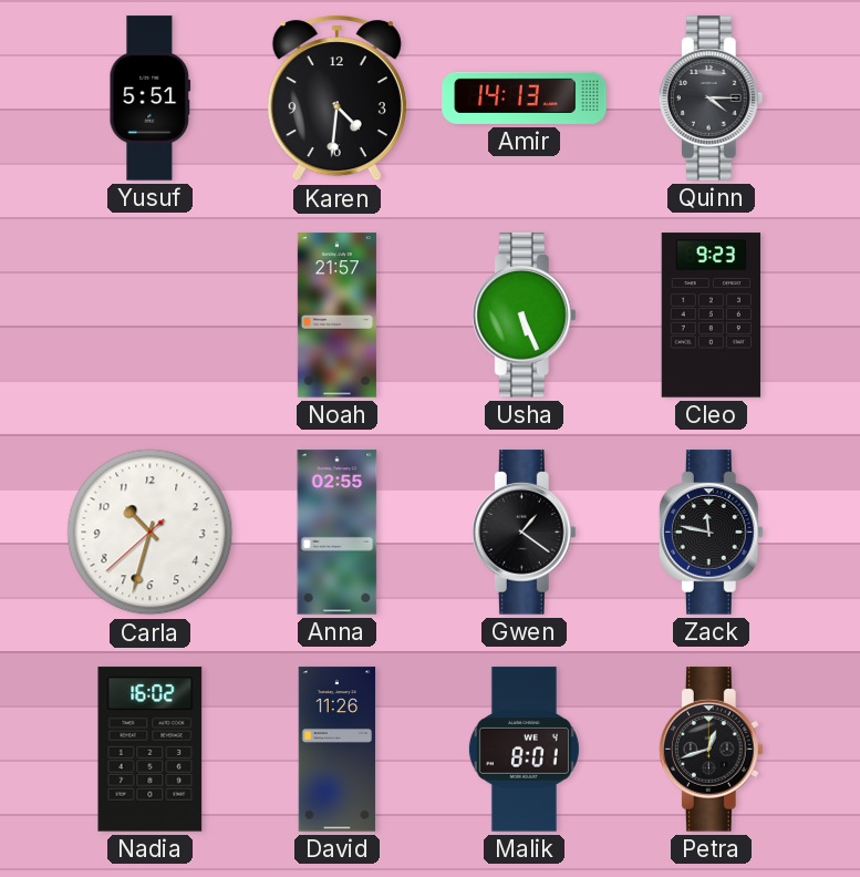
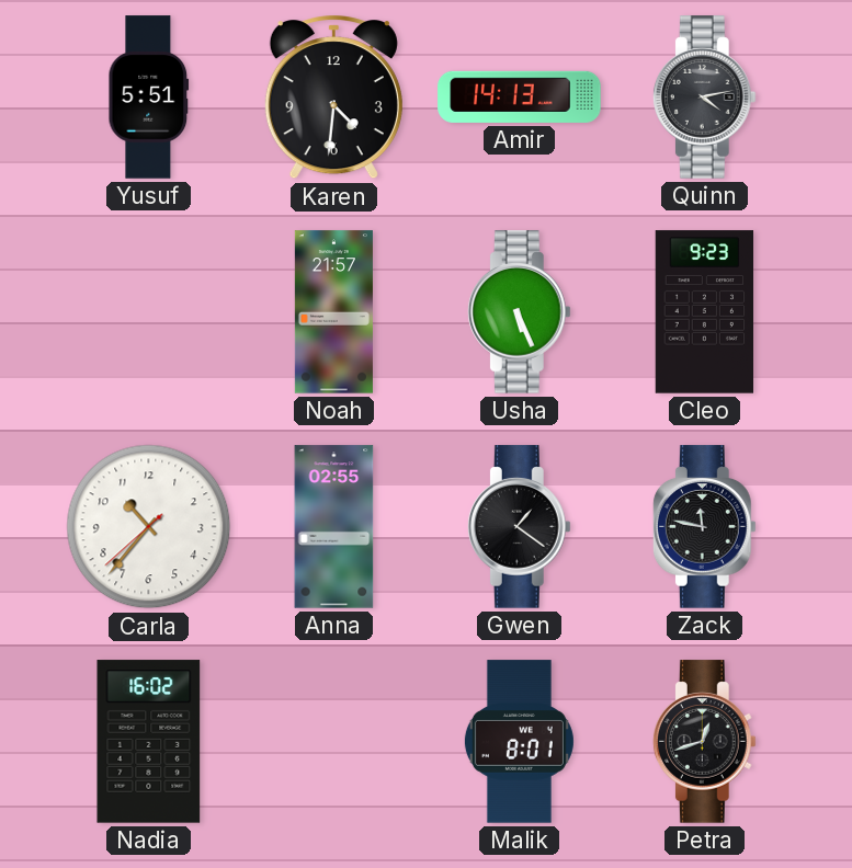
Quinn: 4:15 -> 4:13 (704, 98)
Carla: 10:32 -> 10:36 (149, 527)
David: 11:26 -> none (338, 750)
